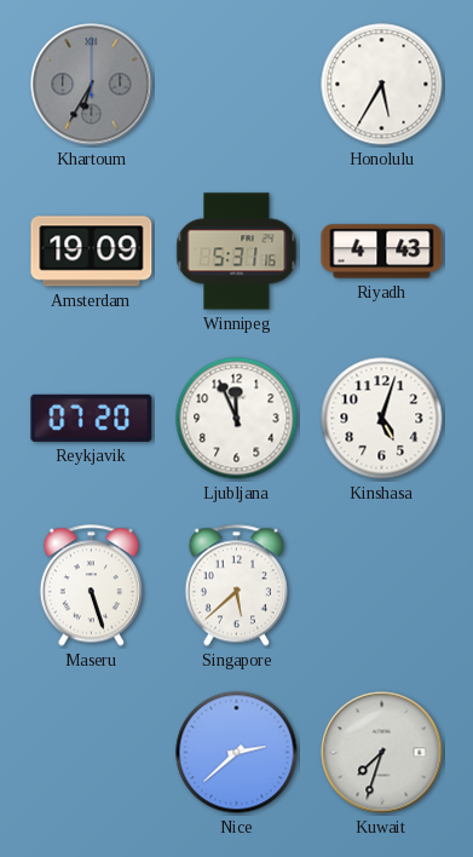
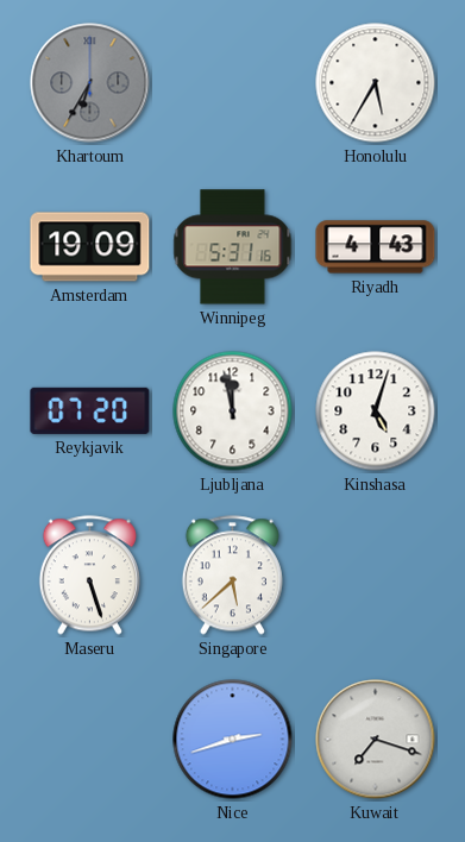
Ljubljana: 11:56 -> 11:58 (233, 411)
Nice: 2:38 -> 2:42 (233, 740)
Kuwait: 7:33 -> 7:18 (376, 740)
